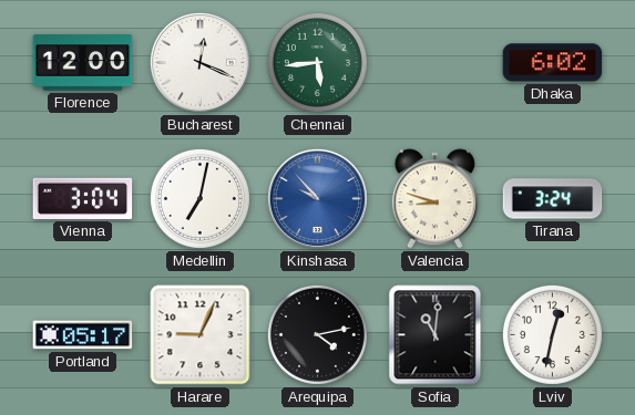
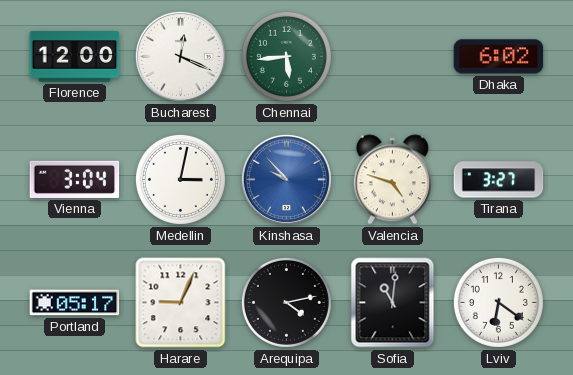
Medellin: 7:02 -> 3:02 (180, 179)
Valencia: 8:48 -> 4:48 (392, 180)
Tirana: 3:24 -> 3:27 (499, 180)
Lviv: 12:32 -> 6:21 (498, 302)
